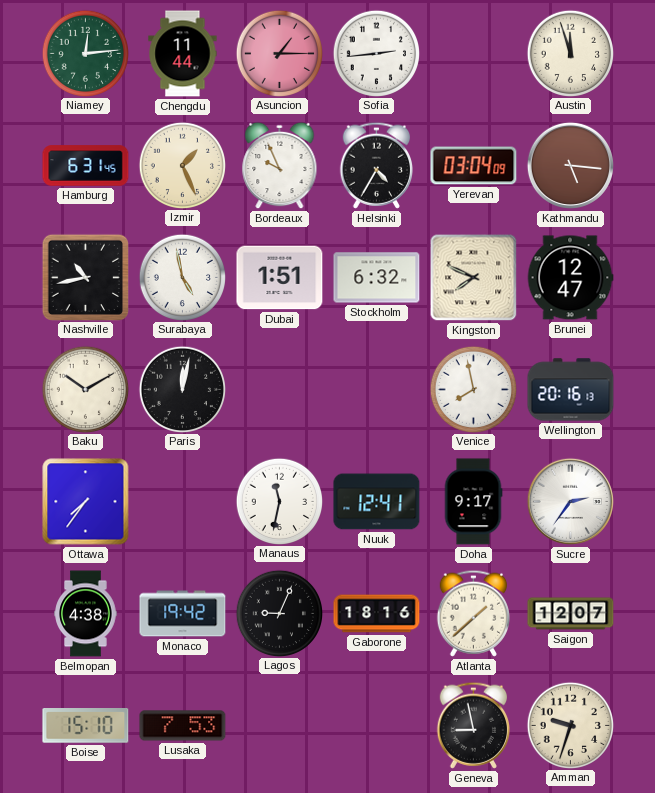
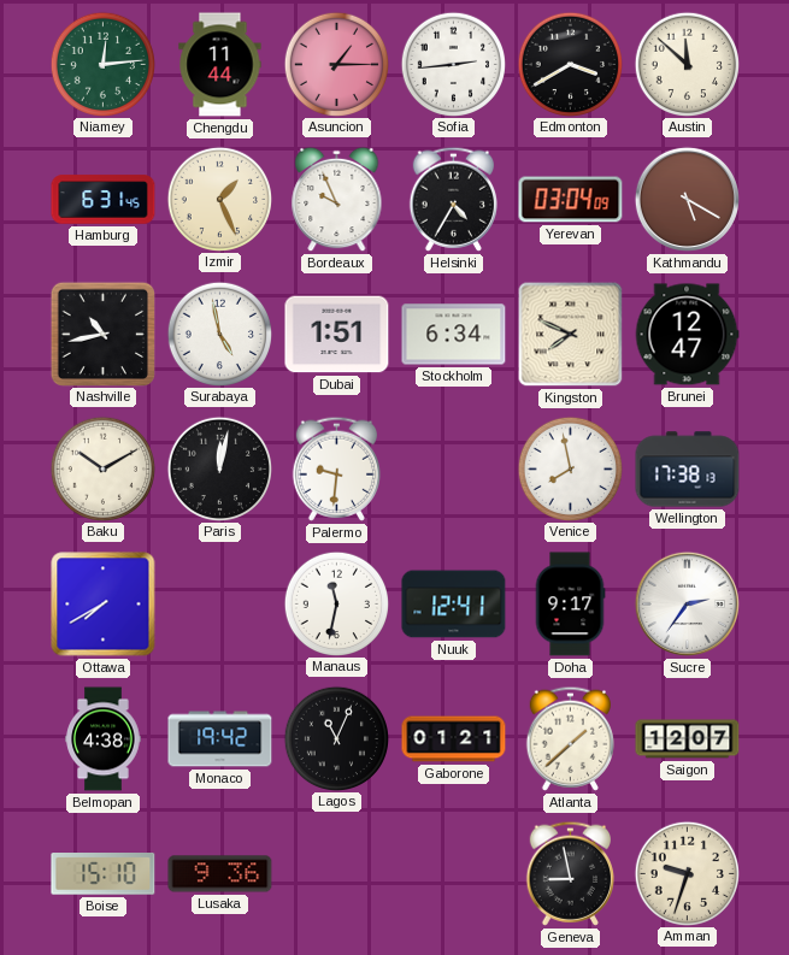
Edmonton: none -> 3:40 (570, 64)
Austin: 11:57 -> 11:52 (687, 64)
Kathmandu: 5:16 -> 5:20 (687, 199)
Stockholm: 6:32 -> 6:34 (454, 335)
Palermo: none -> 9:31 (337, 468)
Wellington: 20:16 -> 17:38 (688, 470)
Ottawa: 7:36 -> 7:40 (104, 605)
Lagos: 9:04 -> 11:04 (336, 738)
Gaborone: 18:16 -> 01:21 (454, 739)
Lusaka: 7:53 -> 9:36 (220, 874)
